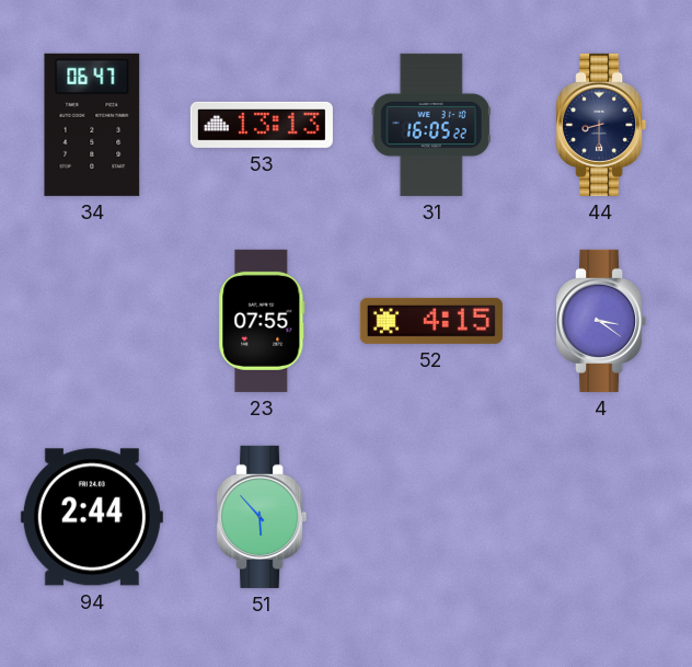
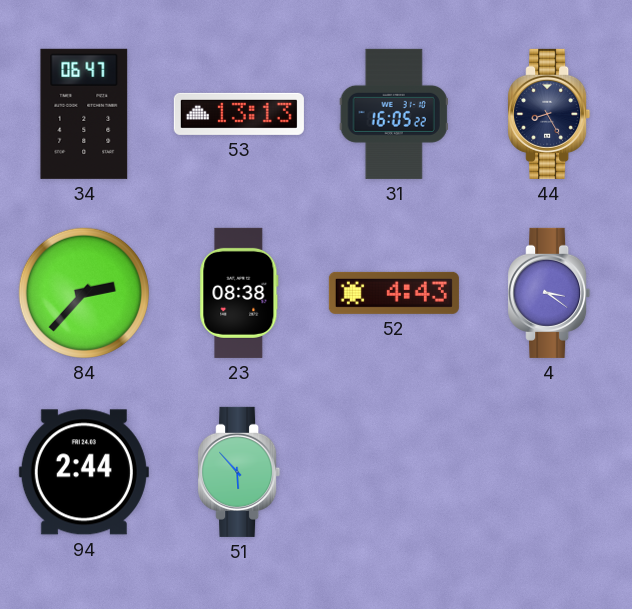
44: 8:30 -> 8:25 (549, 114)
84: none -> 2:37 (84, 293)
23: 07:55 -> 08:38 (239, 293)
52: 4:15 -> 4:43 (394, 293)
